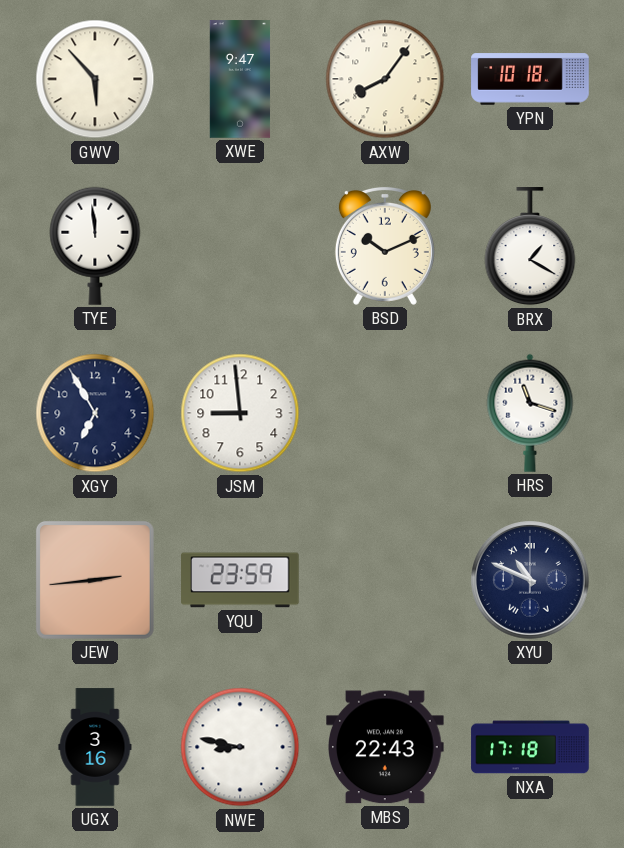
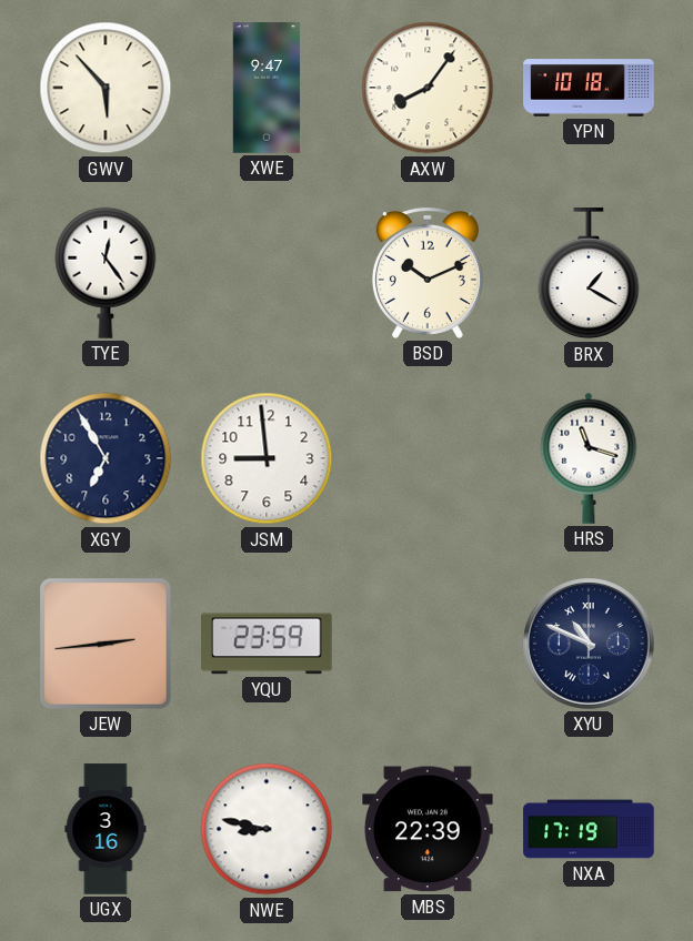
TYE: 11:59 -> 12:24 (106, 273)
MBS: 22:43 -> 22:39 (429, 829)
NXA: 17:18 -> 17:19 (589, 829)
